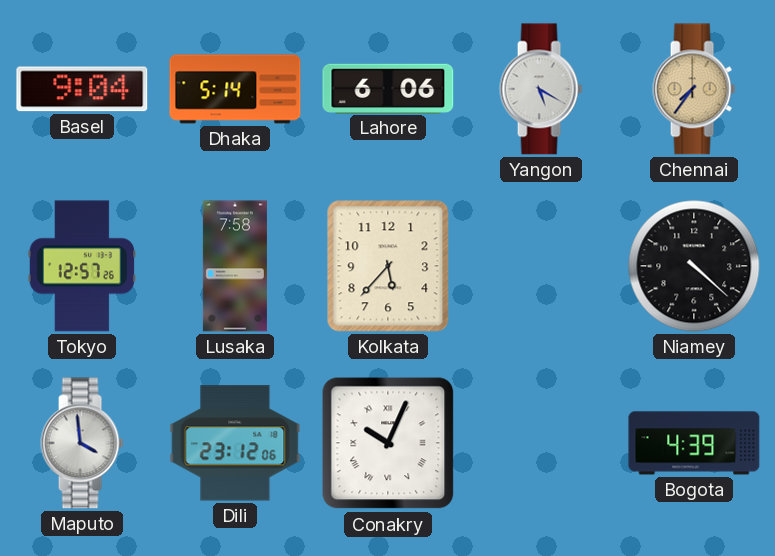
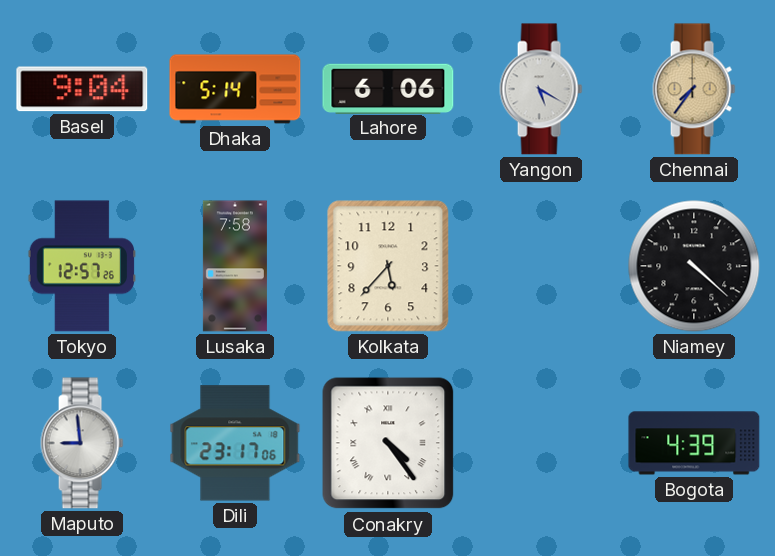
Maputo: 3:59 -> 8:59 (82, 443)
Dili: 23:12 -> 23:17 (235, 443)
Conakry: 10:04 -> 4:24 (388, 443)
